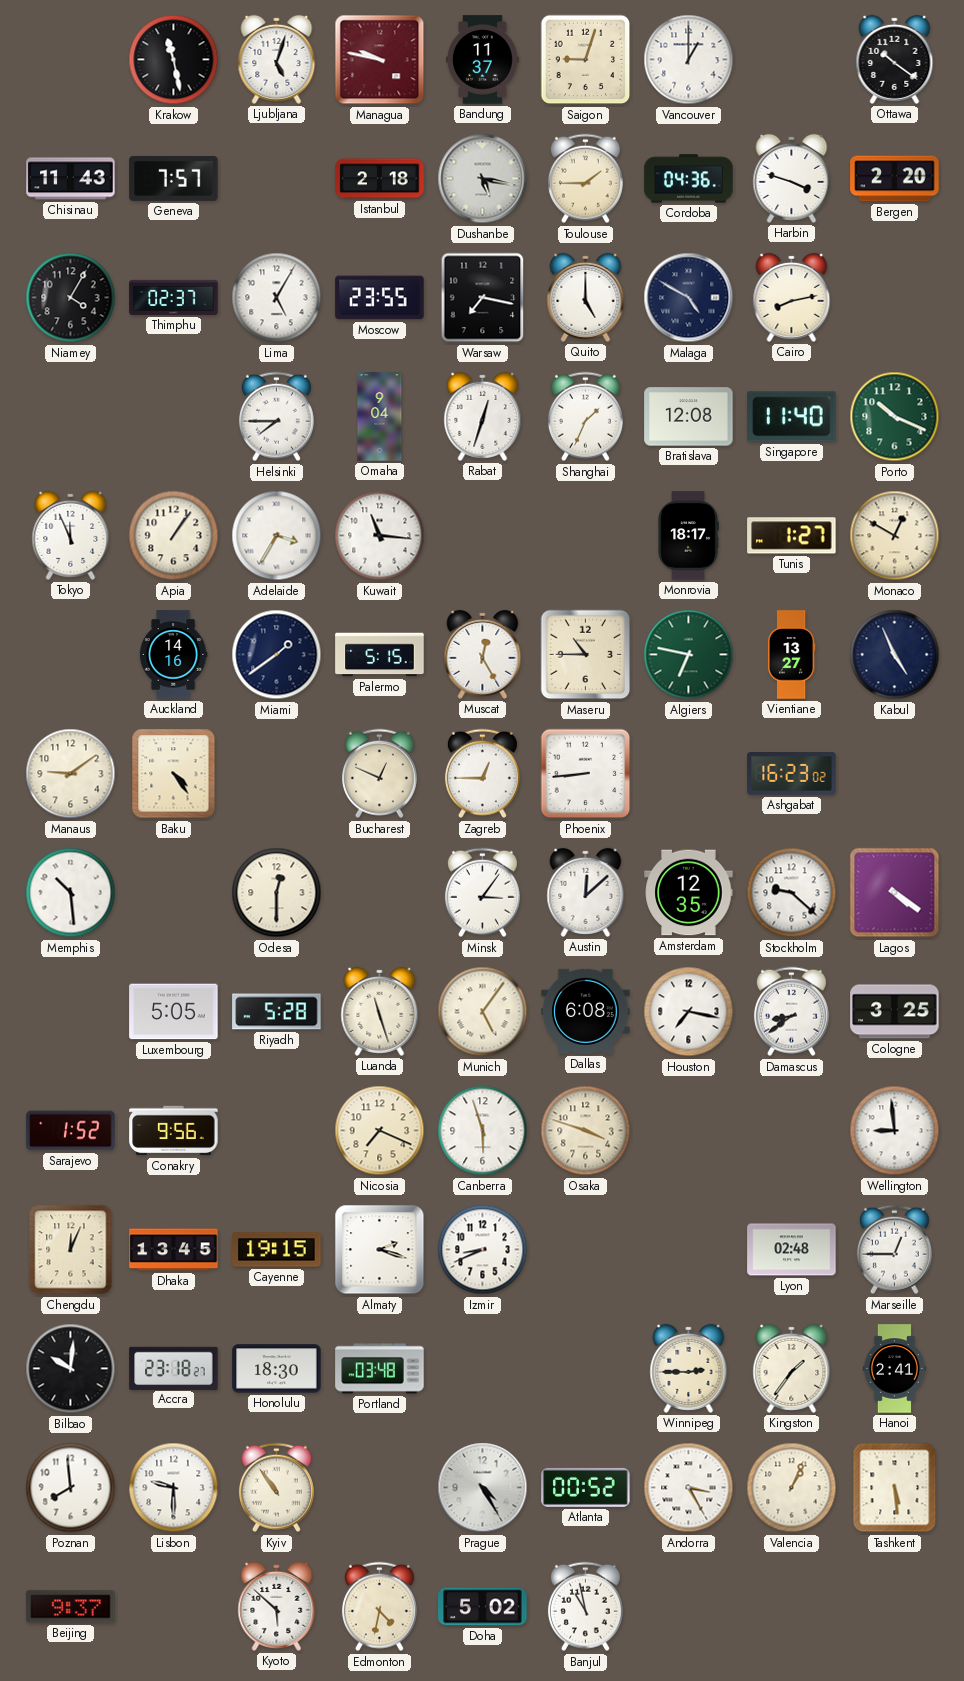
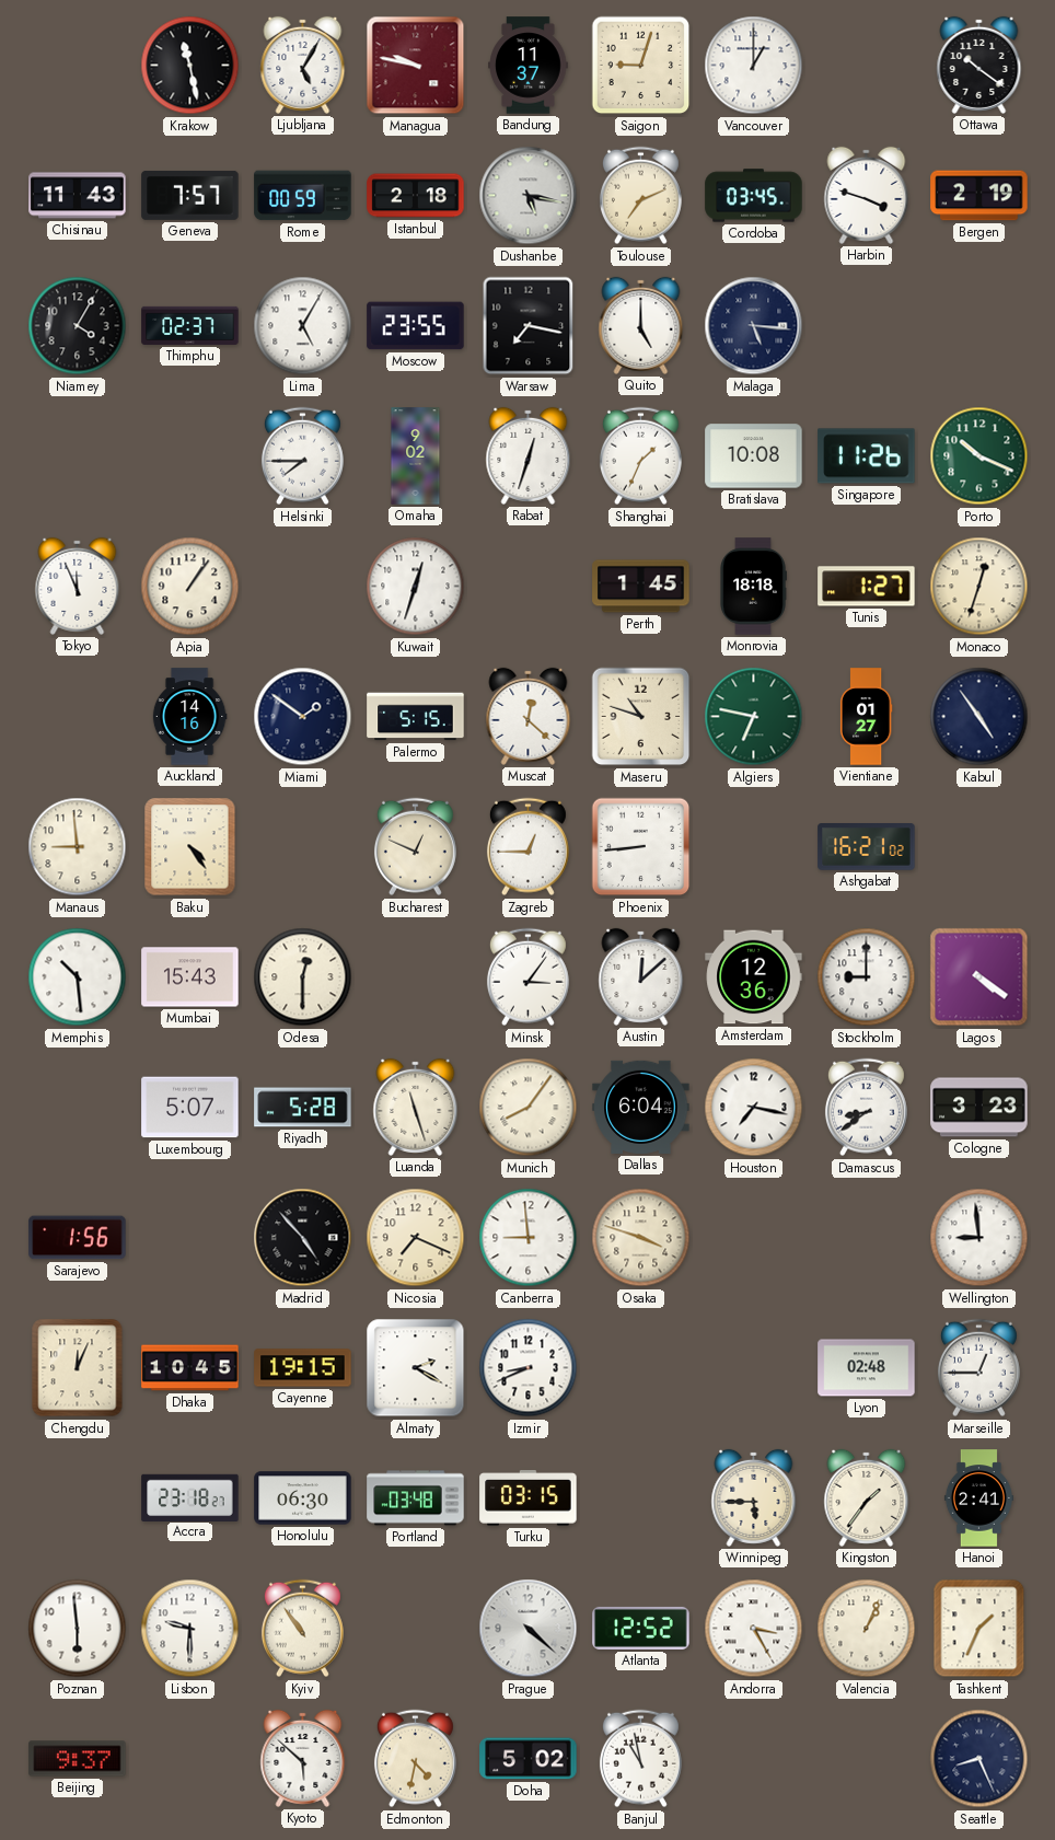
Ljubljana: 5:03 -> 5:05 (303, 65)
Rome: none -> 00:59 (303, 196)
Toulouse: 1:45 -> 7:11 (640, 196)
Cordoba: 04:36 -> 03:45 (754, 196)
Bergen: 2:20 -> 2:19 (979, 196)
Malaga: 4:50 -> 5:16 (754, 326)
Cairo: 8:13 -> none (792, 297)
Omaha: 9:04 -> 9:02 (416, 456)
Bratislava: 12:08 -> 10:08 (754, 456)
Singapore: 11:40 -> 11:26 (867, 456)
Adelaide: 3:35 -> none (277, 536)
Kuwait: 11:16 -> 12:33 (416, 587)
Perth: none -> 1:45 (641, 587)
Monrovia: 18:17 -> 18:18 (753, 587)
Monaco: 12:50 -> 12:33 (979, 587)
Miami: 1:39 -> 1:51 (303, 717)
Muscat: 12:25 -> 12:22 (529, 716)
Maseru: 10:45 -> 10:48 (641, 717)
Vientiane: 13:27 -> 01:27 (866, 717)
Kabul: 4:56 -> 4:54 (979, 717)
Manaus: 9:09 -> 8:59 (78, 847)
Ashgabat: 16:23 -> 16:21 (867, 847)
Mumbai: none -> 15:43 (190, 977)
Amsterdam: 12:35 -> 12:36 (754, 977)
Stockholm: 9:22 -> 9:00 (867, 977)
Luxembourg: 5:05 -> 5:07 (190, 1108)
Munich: 5:06 -> 8:06 (529, 1108)
Dallas: 6:08 -> 6:04 (641, 1107)
Cologne: 3:25 -> 3:23 (979, 1108)
Sarajevo: 1:52 -> 1:56 (78, 1238)
Conakry: 9:56 -> none (174, 1131)
Madrid: none -> 4:53 (303, 1238)
Canberra: 5:57 -> 8:59 (529, 1238)
Dhaka: 13:45 -> 10:45 (190, 1368)
Almaty: 2:18 -> 2:20 (416, 1368)
Bilbao: 10:01 -> none (71, 1369)
Honolulu: 18:30 -> 06:30 (303, 1498)
Turku: none -> 03:15 (529, 1498)
Winnipeg: 2:45 -> 5:45 (754, 1497)
Poznan: 7:59 -> 5:59 (78, 1629)
Prague: 4:25 -> 4:22 (529, 1629)
Atlanta: 00:52 -> 12:52 (641, 1628)
Tashkent: 5:29 -> 1:34 (979, 1629)
Seattle: none -> 8:26 (979, 1759)
